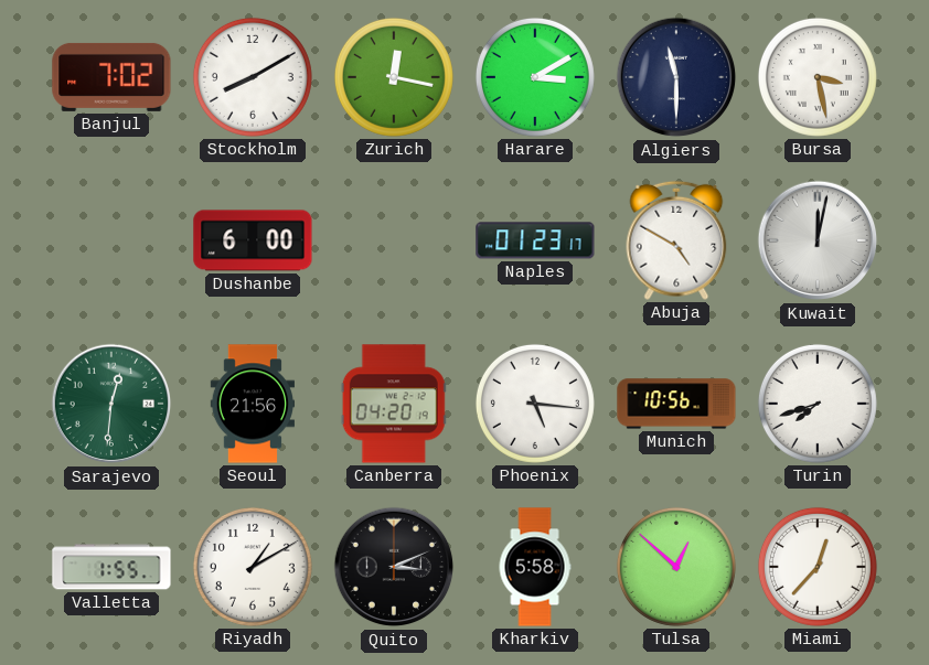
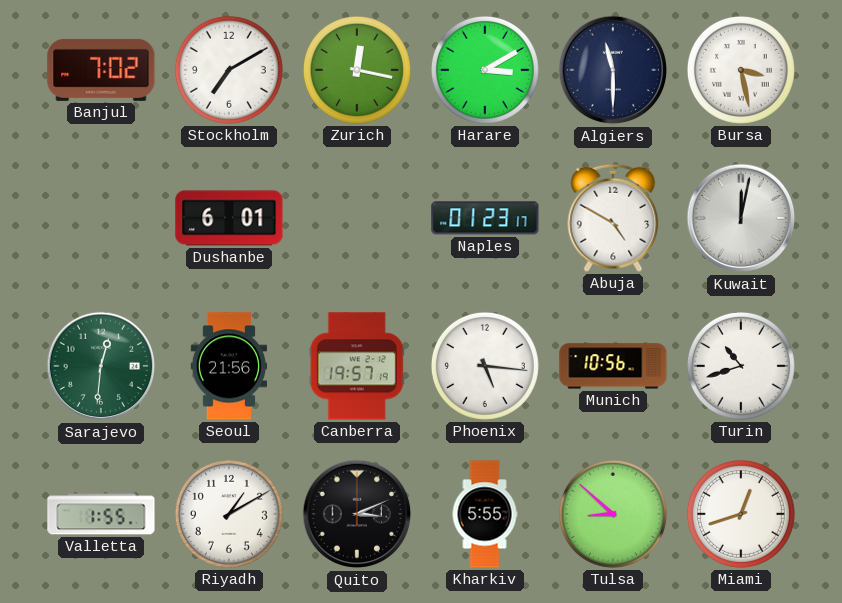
Stockholm: 8:10 -> 7:10 (229, 70)
Dushanbe: 6:00 -> 6:01 (229, 218)
Canberra: 04:20 -> 19:57 (357, 366)
Turin: 7:42 -> 10:42 (741, 366)
Kharkiv: 5:58 -> 5:55 (485, 514)
Tulsa: 12:52 -> 8:52 (613, 514)
Miami: 12:37 -> 12:42 (741, 514)
